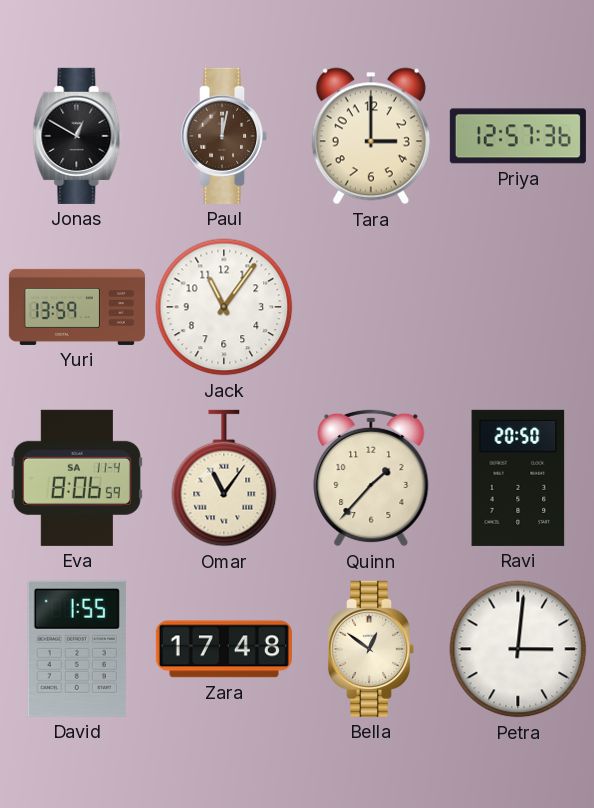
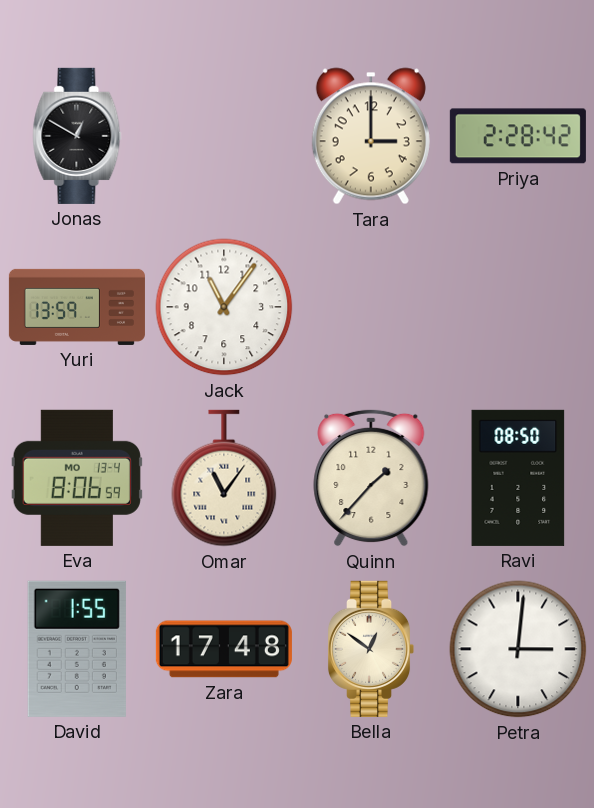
Paul: 12:02 -> none (224, 136)
Priya: 12:57 -> 2:28 (518, 136)
Eva date: SA 11-4 -> MO 13-4 (77, 478)
Ravi: 20:50 -> 08:50 (518, 478)
